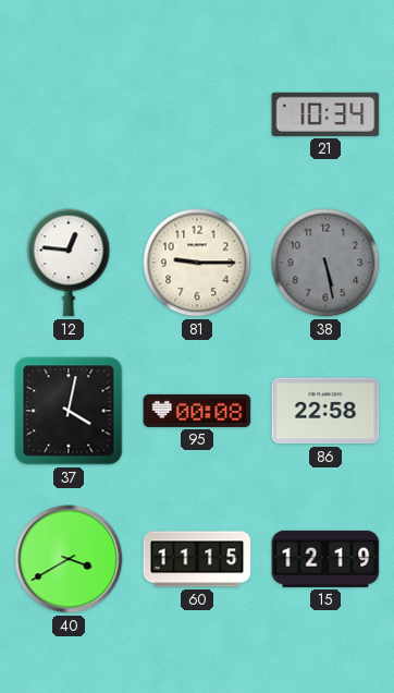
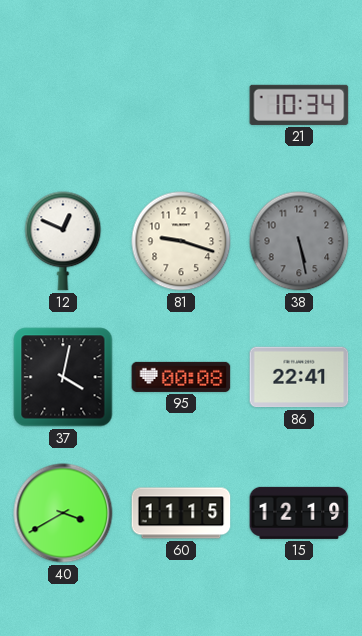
12: 12:46 -> 12:49 (63, 241)
81: 9:15 -> 9:18 (181, 241)
86: 22:58 -> 22:41 (299, 377)
